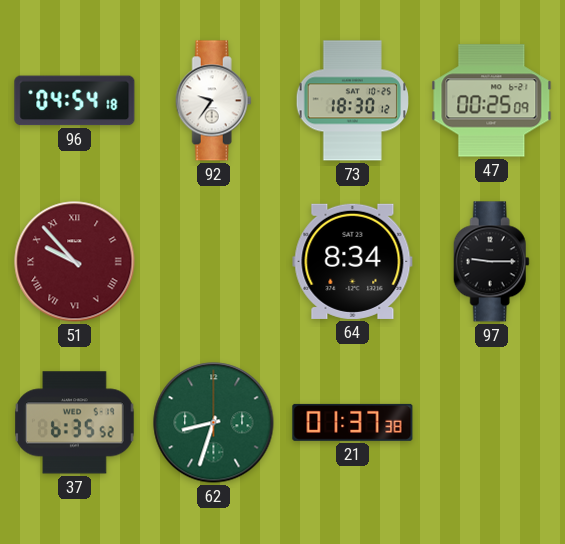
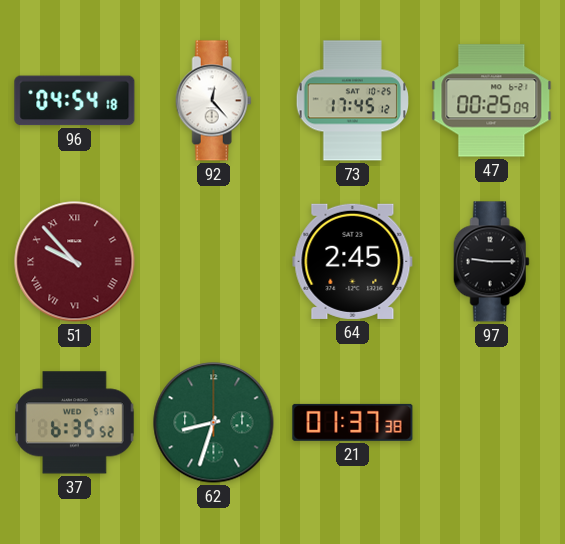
92: 9:36 -> 12:23 (213, 101)
73: 18:30 -> 17:45 (352, 101)
64: 8:34 -> 2:45 (353, 261)
